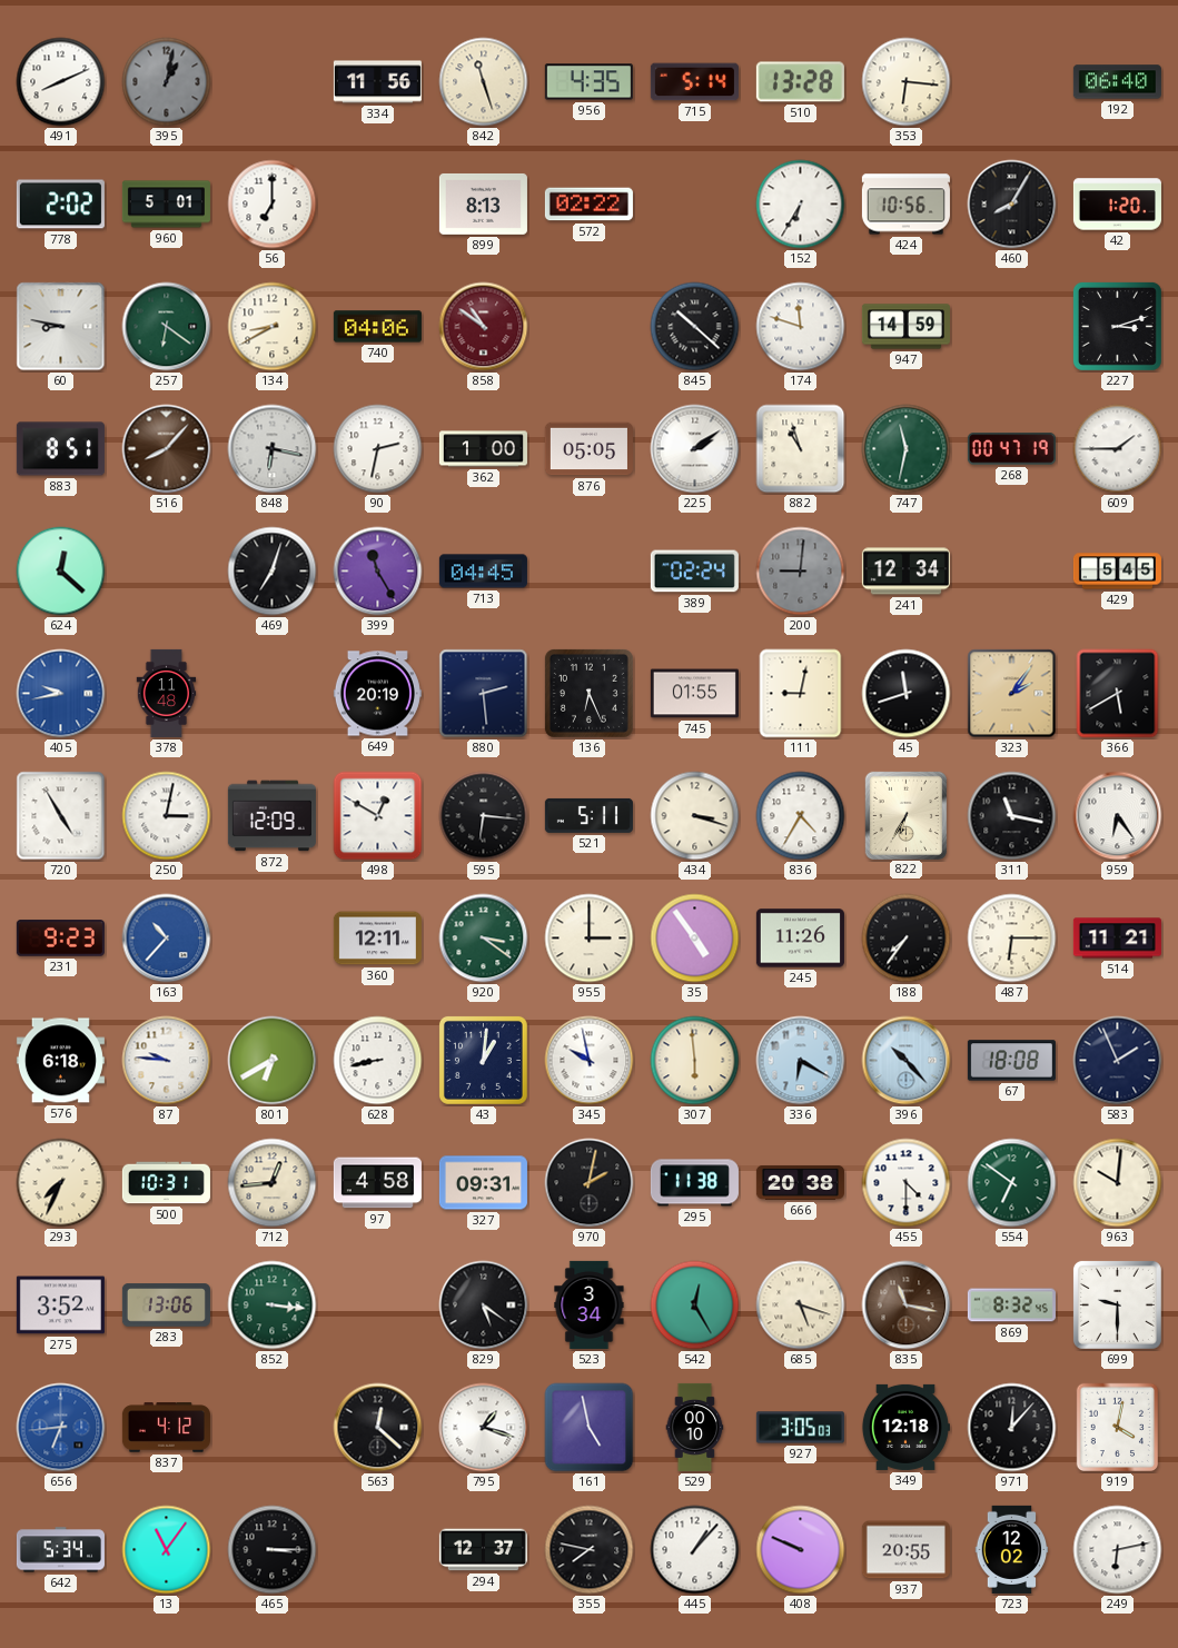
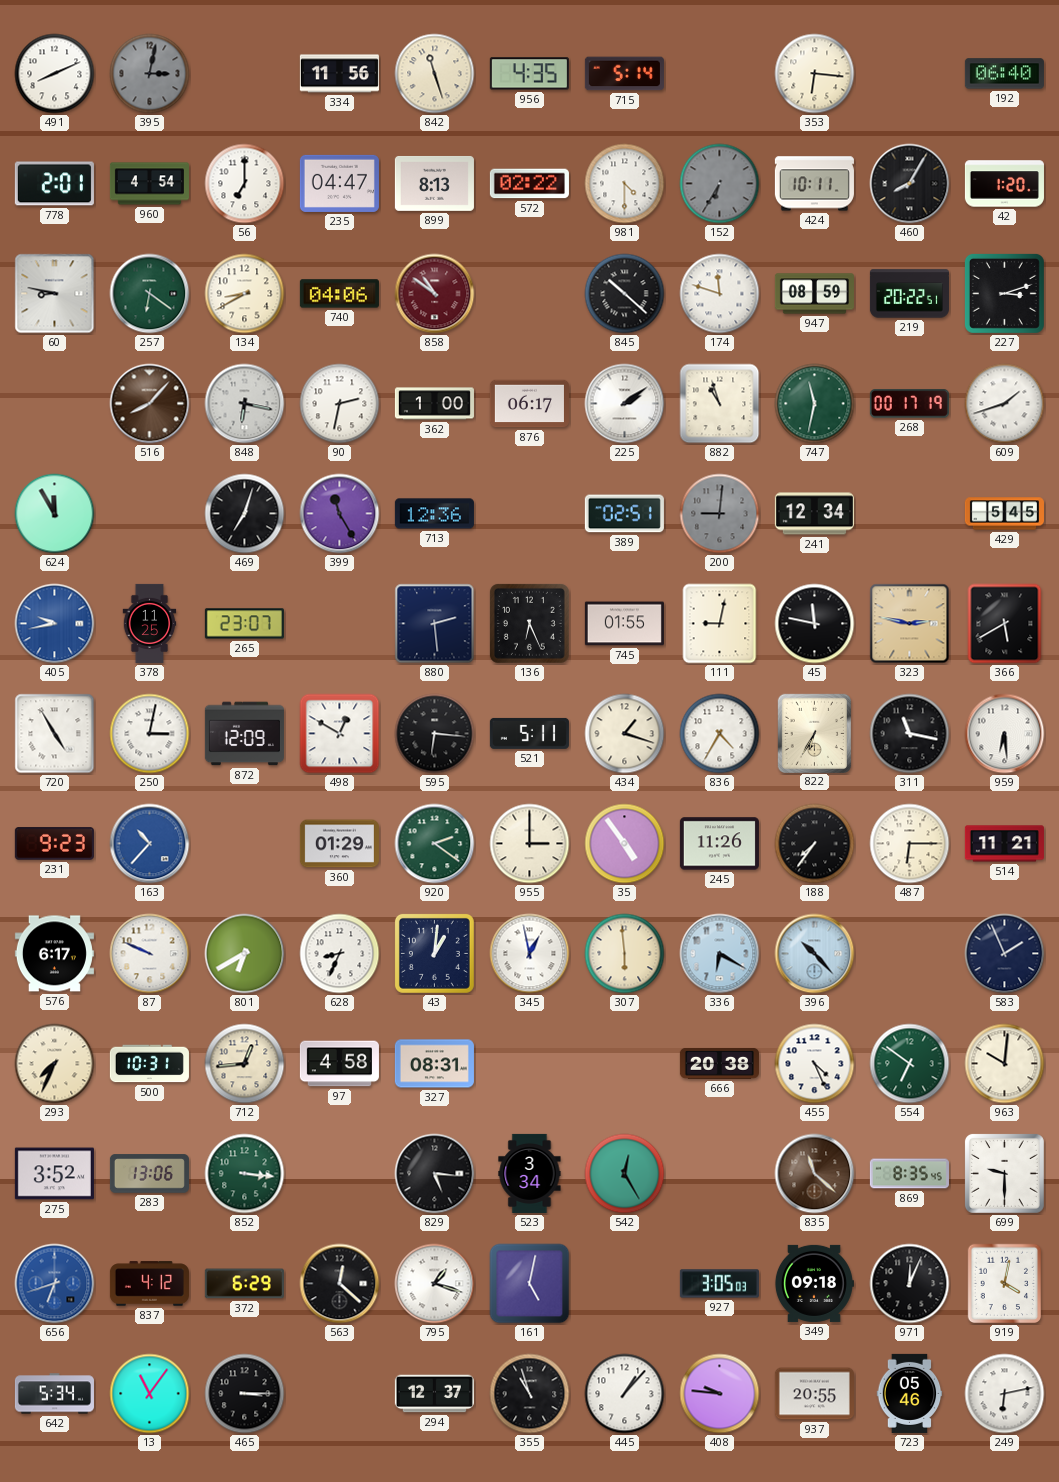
395: 1:02 -> 3:02 (150, 74)
510: 13:28 -> none (800, 82)
778: 2:02 -> 2:01 (54, 184)
960: 5:01 -> 4:54 (149, 184)
235: none -> 04:47 (339, 183)
981: none -> 4:30 (625, 184)
152 dial: white -> grey (720, 184)
424: 10:56 -> 10:11 (814, 184)
947: 14:59 -> 08:59 (814, 294)
219: none -> 20:22 (909, 294)
883: 8:51 -> none (60, 449)
876: 05:05 -> 06:17 (529, 404)
268: 00:47 -> 00:17 (909, 404)
609: 1:45 -> 1:42 (1005, 404)
624: 12:22 -> 11:55 (55, 514)
713: 04:45 -> 12:36 (434, 514)
389: 02:24 -> 02:51 (624, 514)
378: 11:48 -> 11:25 (150, 623)
265: none -> 23:07 (244, 624)
649: 20:19 -> none (377, 694)
45: 11:42 -> 11:47 (815, 624)
323: 2:06 -> 2:47 (910, 624)
434: 3:18 -> 1:18 (625, 734)
959: 6:24 -> 6:29 (1005, 734)
360: 12:11 -> 01:29 (339, 844)
920: 3:21 -> 2:21 (435, 844)
576: 6:18 -> 6:17 (54, 954)
87: 9:46 -> 9:49 (150, 954)
628: 8:43 -> 8:34 (340, 954)
345: 9:58 -> 12:58 (530, 954)
67: 18:08 -> none (1011, 1061)
327: 09:31 -> 08:31 (434, 1064)
970: 2:02 -> none (590, 1183)
295: 11:38 -> none (694, 1183)
455: 4:30 -> 4:26 (815, 1064)
829: 5:21 -> 5:16 (435, 1174)
685: 5:18 -> none (801, 1306)
835: 11:17 -> 11:22 (815, 1174)
869: 8:32 -> 8:35 (909, 1174)
656: 6:44 -> 6:42 (55, 1284)
372: none -> 6:29 (244, 1284)
161: 4:58 -> 5:02 (530, 1284)
529: 00:10 -> none (695, 1427)
349: 12:18 -> 09:18 (814, 1283)
971: 12:07 -> 12:04 (910, 1284)
355: 7:47 -> 10:57 (530, 1394)
408: 9:49 -> 9:46 (720, 1394)
723: 12:02 -> 05:46 (910, 1393)
